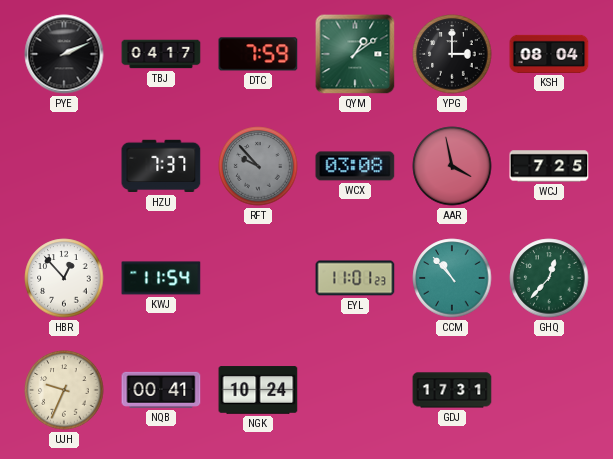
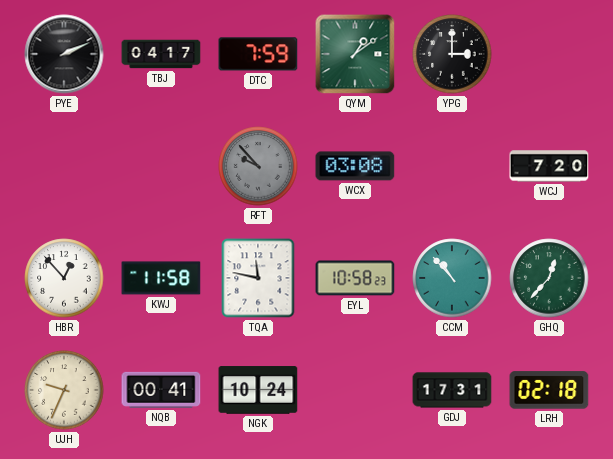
KSH: 08:04 -> none (549, 54)
HZU: 7:37 -> none (161, 166)
AAR: 3:58 -> none (452, 166)
WCJ: 7:25 -> 7:20 (549, 166)
KWJ: 11:54 -> 11:58 (161, 278)
TQA: none -> 11:47 (258, 278)
EYL: 11:01 -> 10:58 (355, 278)
LRH: none -> 02:18 (549, 390)
